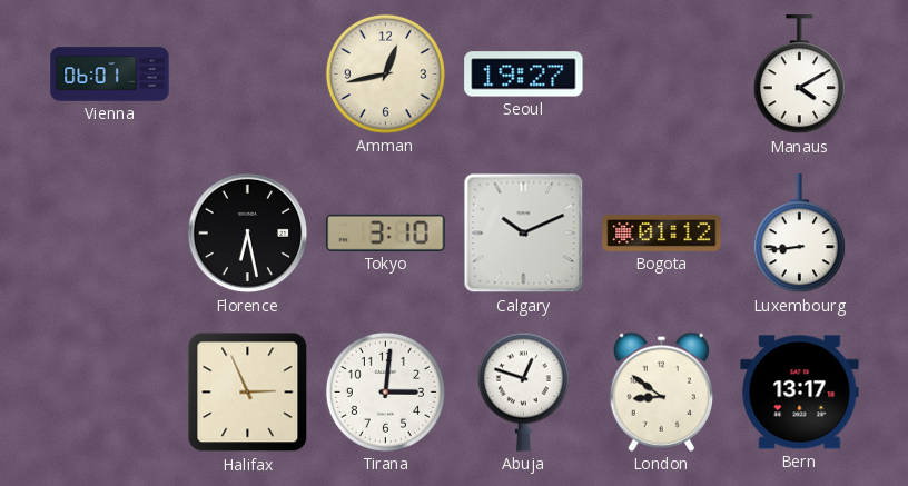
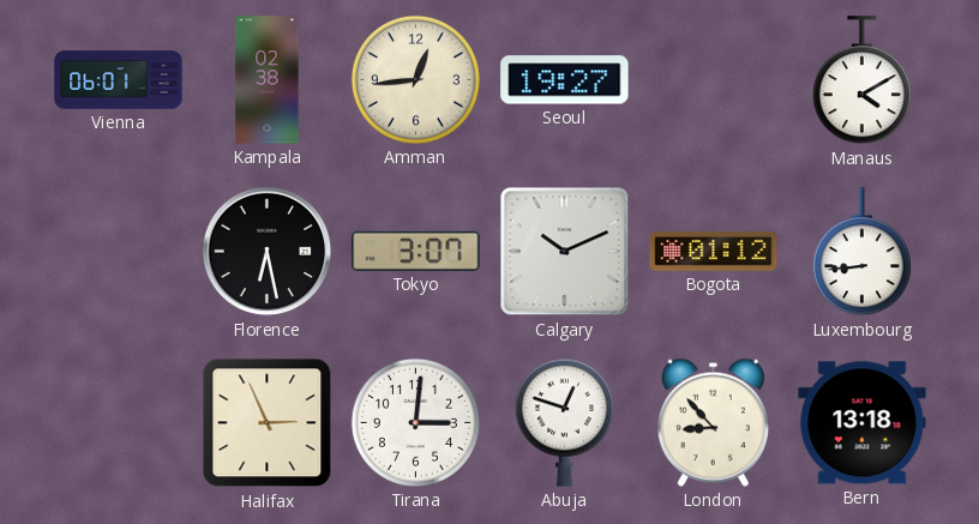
Kampala: none -> 02:38 (268, 80)
Amman: 12:43 -> 12:44 (415, 79)
Tokyo: 3:10 -> 3:07 (416, 251)
London: 8:51 -> 8:53 (713, 422)
Bern: 13:17 -> 13:18 (863, 423)
